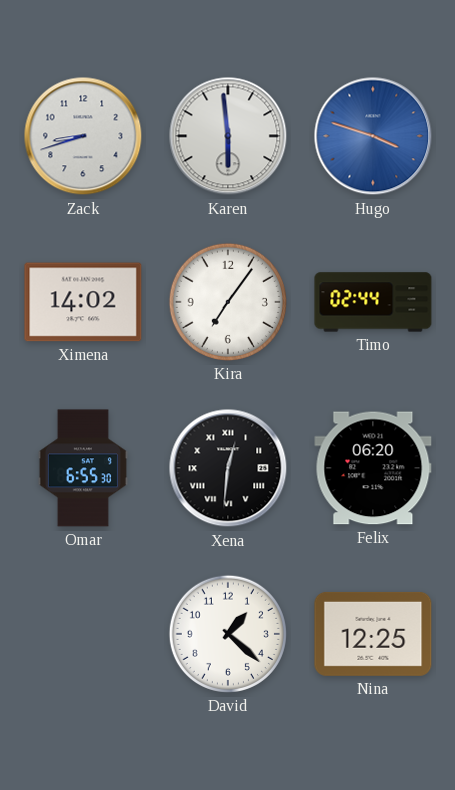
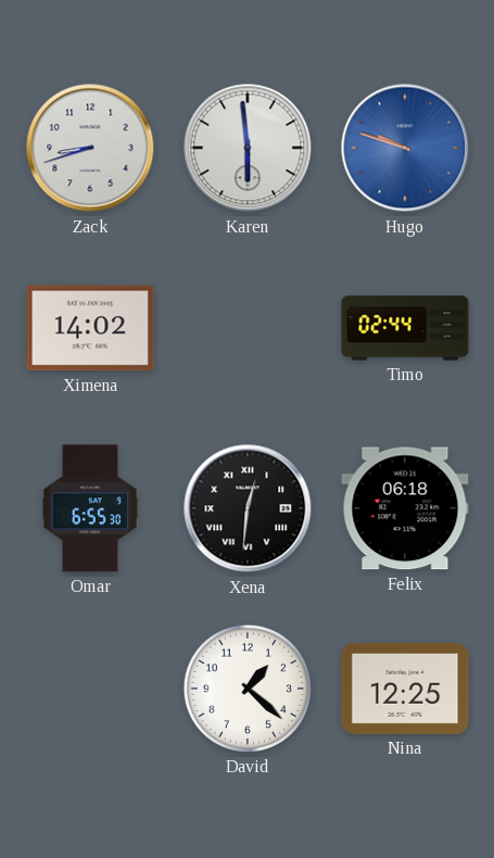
Hugo: 3:48 -> 9:48 (405, 148)
Kira: 7:06 -> none (228, 302)
Felix: 06:20 -> 06:18 (405, 508)
